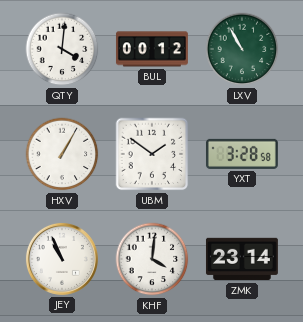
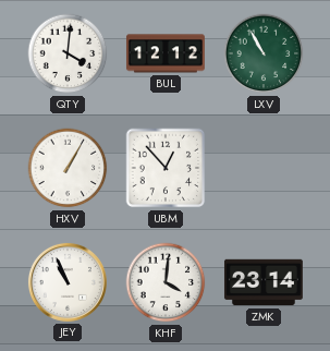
BUL: 00:12 -> 12:12 (166, 53)
UBM: 1:51 -> 12:53 (166, 168)
YXT: 3:28 -> none (242, 154)
